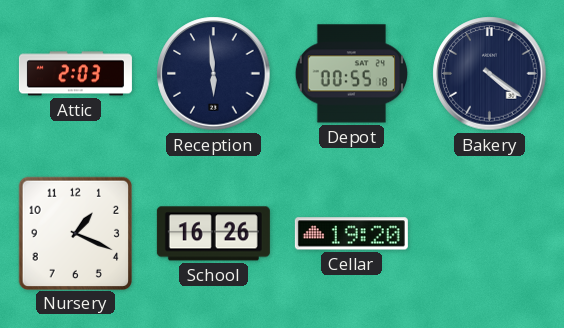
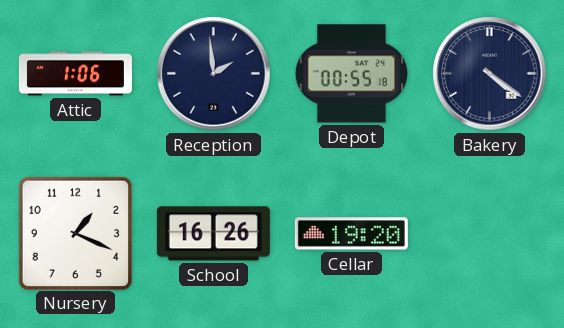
Attic: 2:03 -> 1:06 (75, 74)
Reception: 5:59 -> 1:59 (214, 74)
